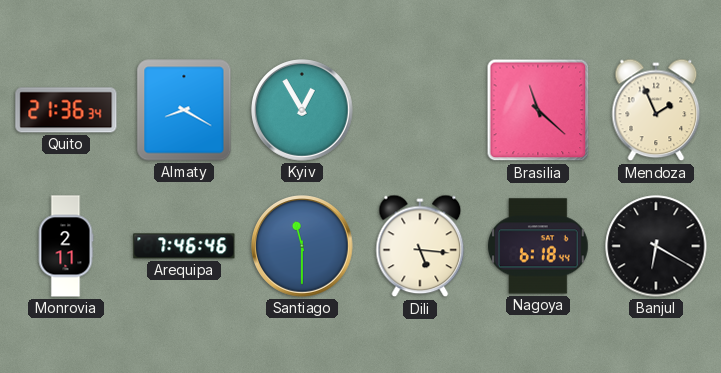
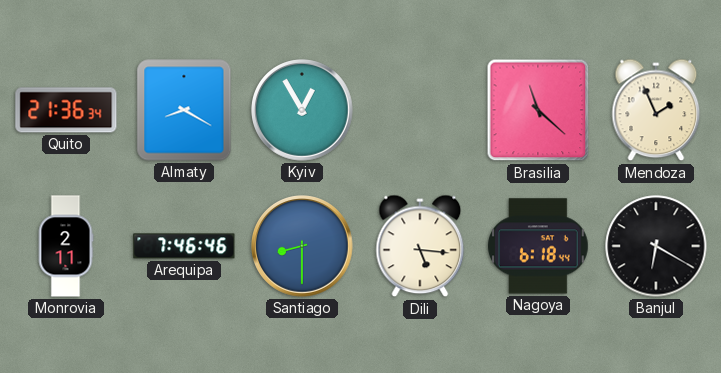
Santiago: 11:30 -> 8:30 (303, 247)
